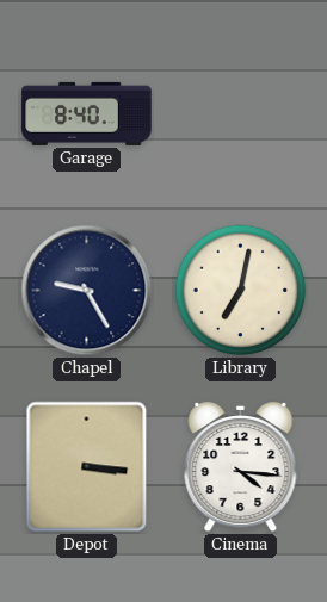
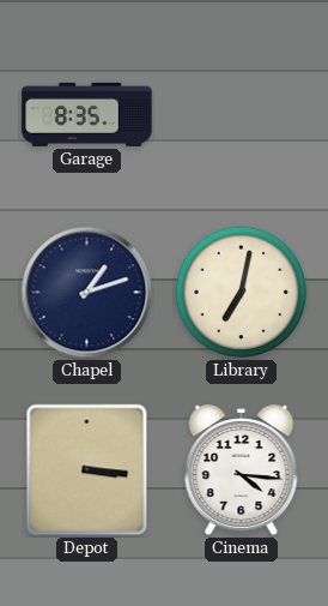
Garage: 8:40 -> 8:35 (87, 114)
Chapel: 9:25 -> 1:12 (87, 293)
